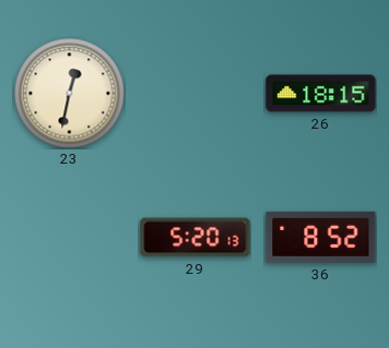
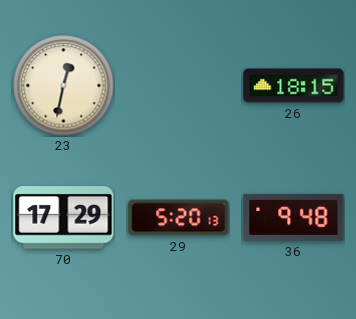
70: none -> 17:29 (64, 218)
36: 8:52 -> 9:48 (294, 217)
